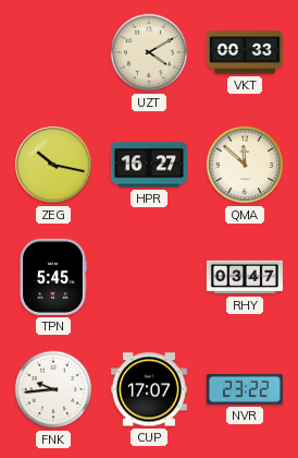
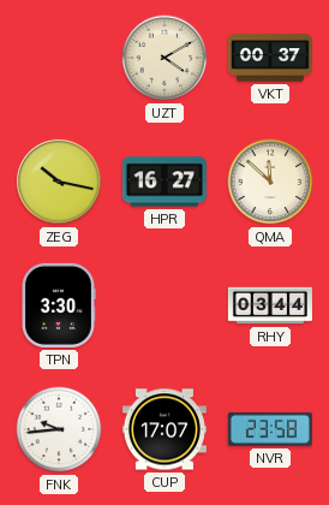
VKT: 00:33 -> 00:37 (270, 58)
TPN: 5:45 -> 3:30 (59, 305)
RHY: 03:47 -> 03:44 (270, 305)
NVR: 23:22 -> 23:58 (270, 429)
